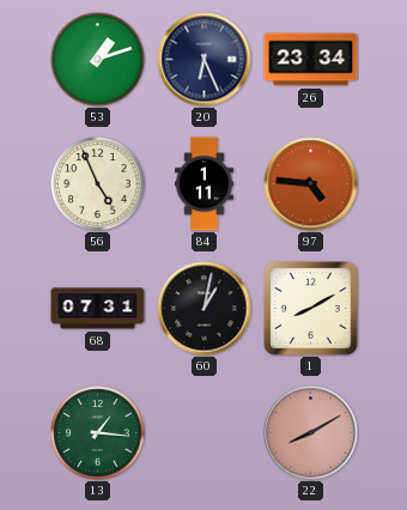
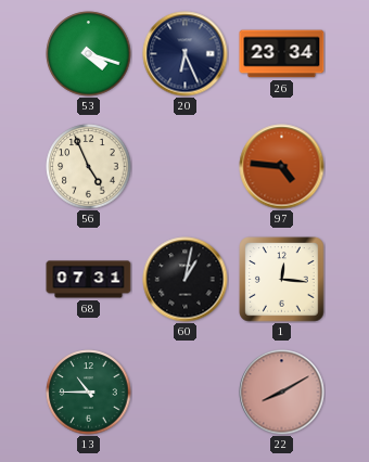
53: 1:12 -> 4:18 (89, 54)
84: 1:11 -> none (205, 184)
1: 8:10 -> 12:16 (282, 280)
13: 1:16 -> 10:45 (89, 393)
